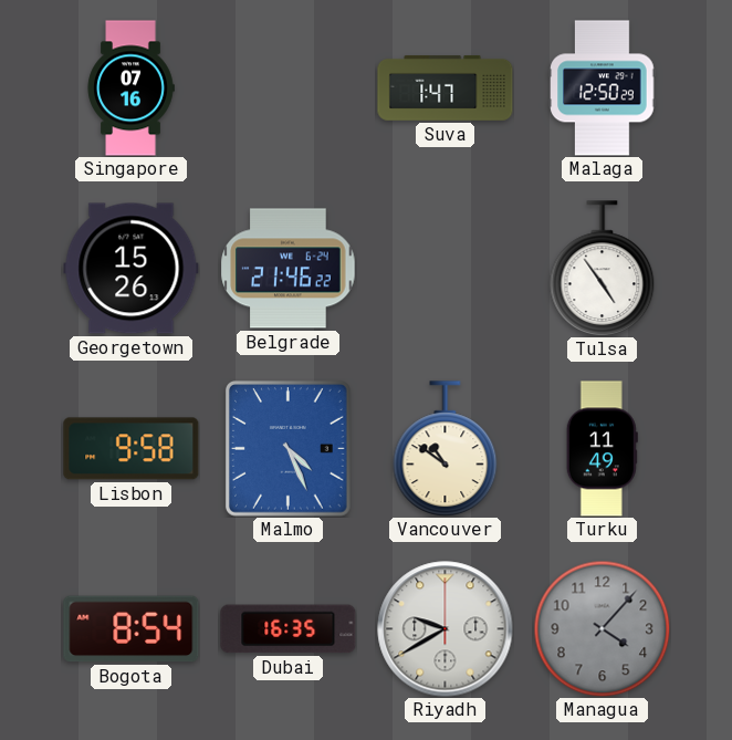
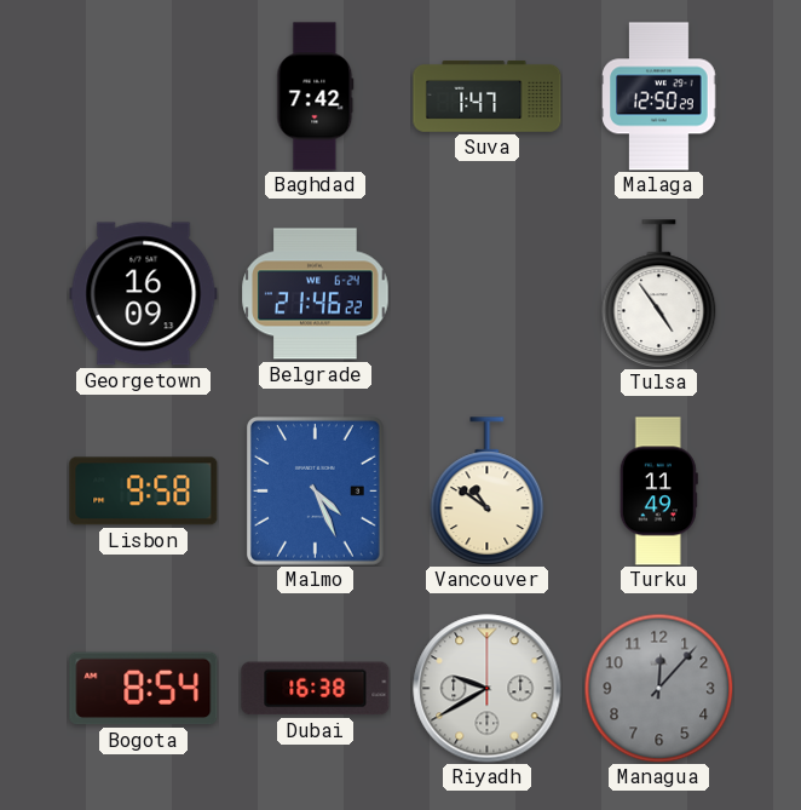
Singapore: 07:16 -> none (130, 88)
Baghdad: none -> 7:42 (316, 97)
Georgetown: 15:26 -> 16:09 (144, 294)
Dubai: 16:35 -> 16:38 (316, 689)
Managua: 4:07 -> 12:07 (658, 688)
